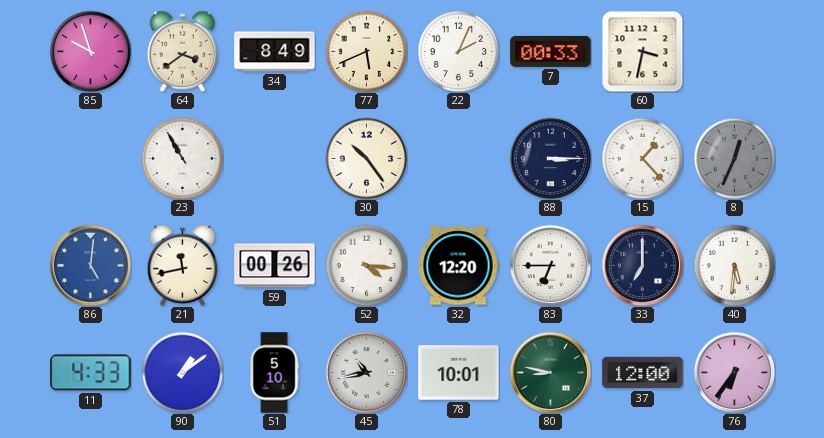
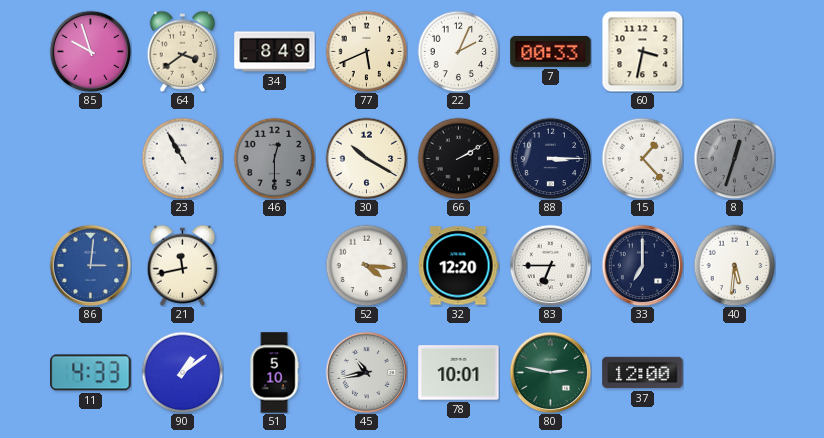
46: none -> 12:30 (274, 158)
30: 10:24 -> 10:20 (366, 158)
66: none -> 2:10 (458, 158)
8: 12:34 -> 12:33 (734, 158)
86: 5:01 -> 3:01 (90, 265)
59: 00:26 -> none (275, 266)
80: 8:47 -> 2:47 (550, 372)
76: 6:36 -> none (734, 372)
